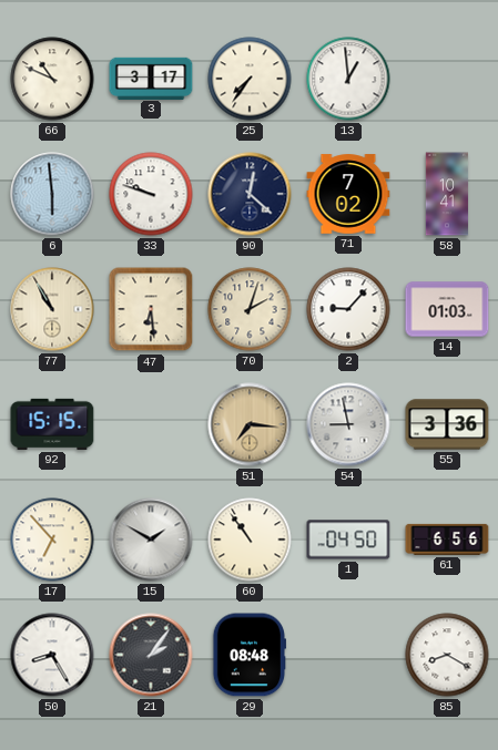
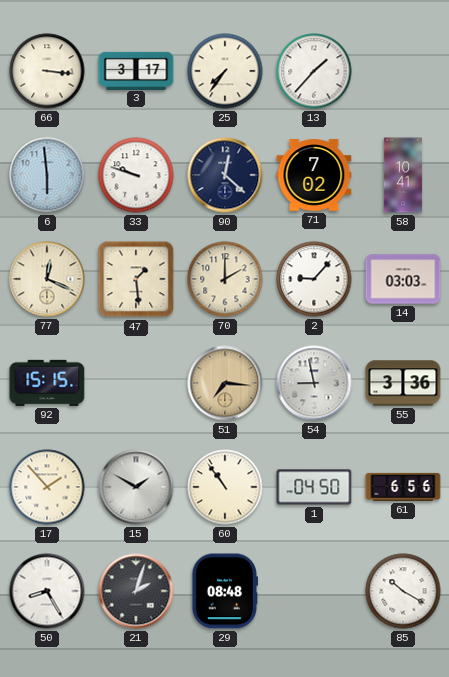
66: 10:49 -> 3:16 (47, 71)
13: 12:59 -> 1:37 (314, 71)
77: 10:55 -> 12:19 (47, 279)
47: 6:29 -> 1:29 (136, 279)
70: 2:03 -> 2:00 (225, 279)
14: 01:03 -> 03:03 (403, 279)
17: 6:53 -> 1:53 (47, 487)
21: 2:06 -> 2:03 (136, 591)
85: 8:20 -> 10:20 (403, 591)
